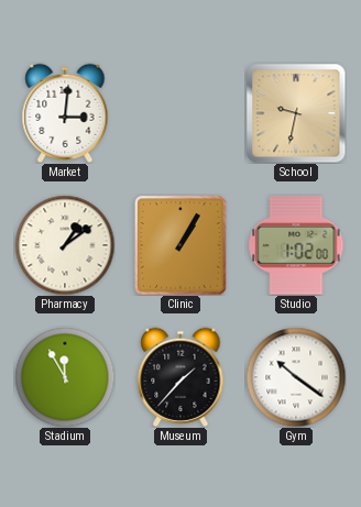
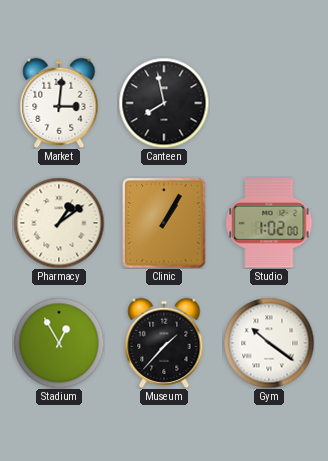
Canteen: none -> 7:58 (164, 103)
School: 9:32 -> none (296, 113)
Stadium: 11:55 -> 12:55 (59, 343)
